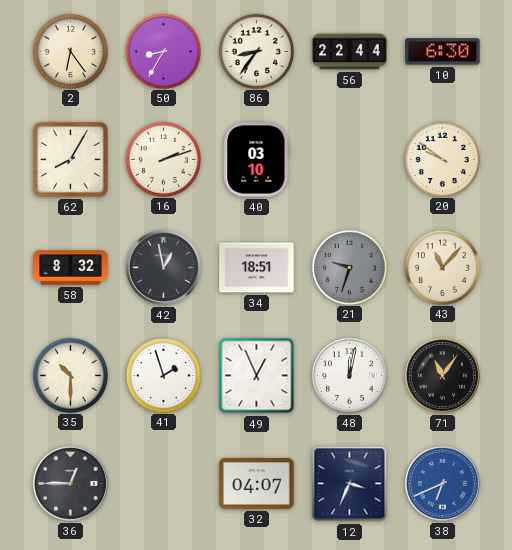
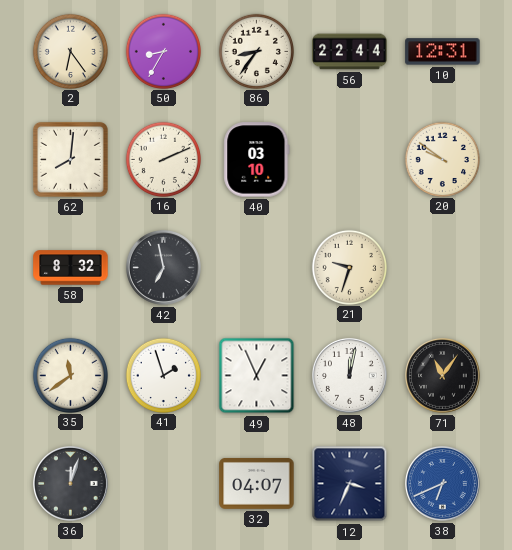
10: 6:30 -> 12:31 (443, 52)
62: 8:05 -> 8:01 (70, 159)
16: 2:12 -> 2:11 (163, 159)
42: 12:58 -> 6:58 (164, 268)
34: 18:51 -> none (257, 268)
21 dial: grey -> cream (349, 267)
43: 11:07 -> none (442, 267)
35: 10:30 -> 11:39 (70, 375)
36: 12:45 -> 12:03 (71, 484)
